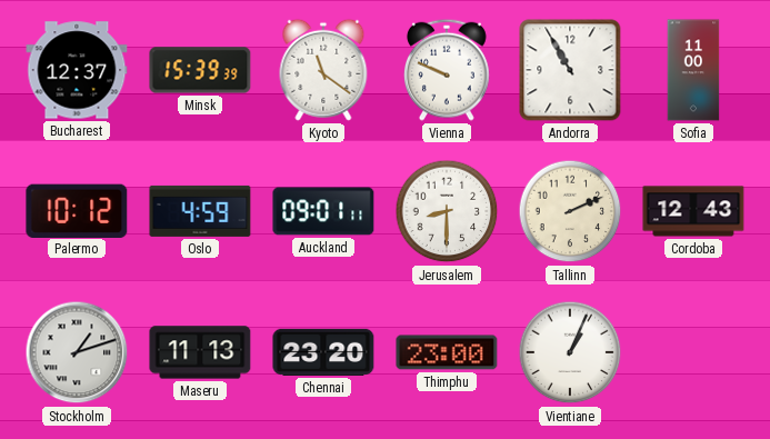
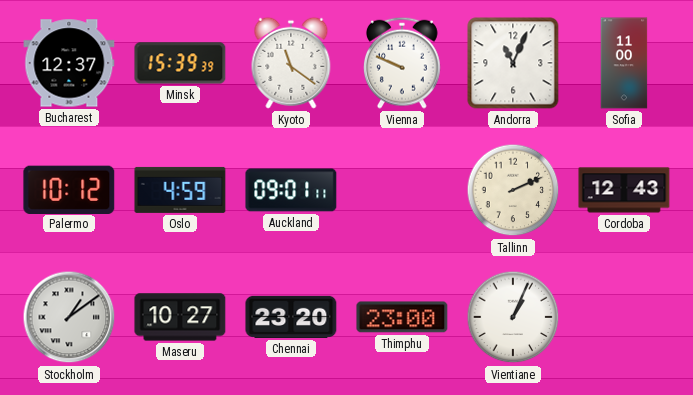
Andorra: 10:55 -> 11:04 (513, 63)
Jerusalem: 8:30 -> none (447, 211)
Stockholm: 1:12 -> 1:09 (69, 317)
Maseru: 11:13 -> 10:27 (180, 317)
